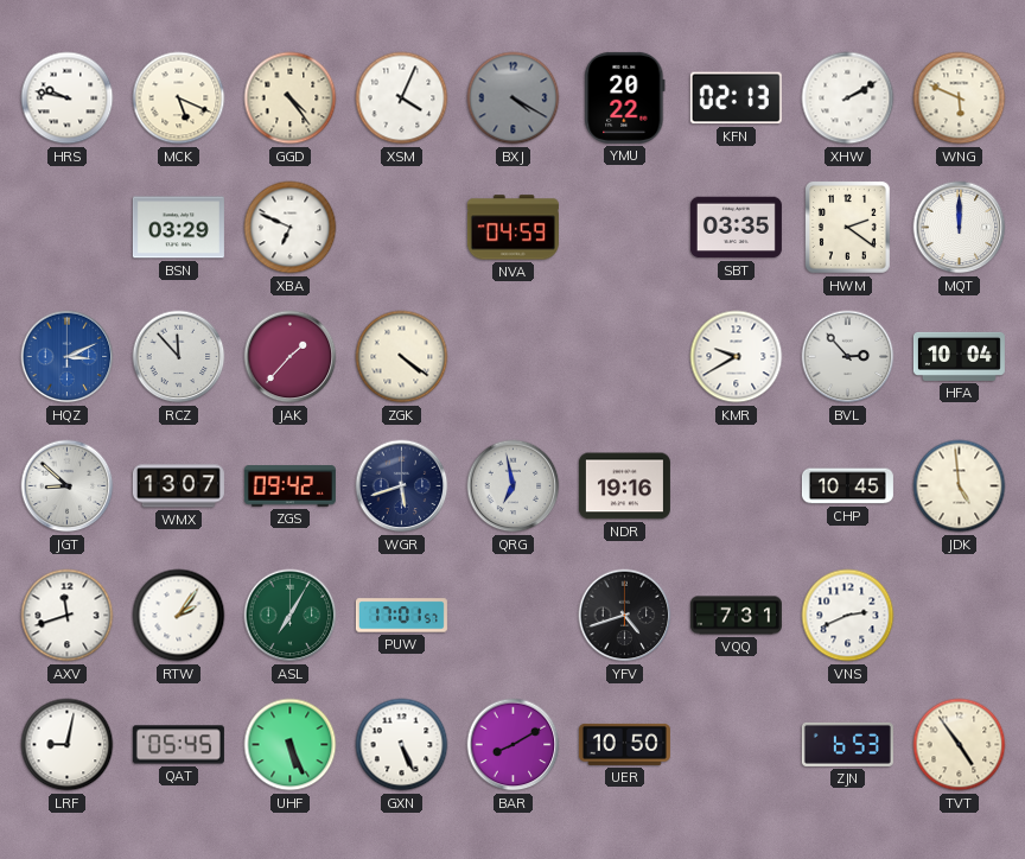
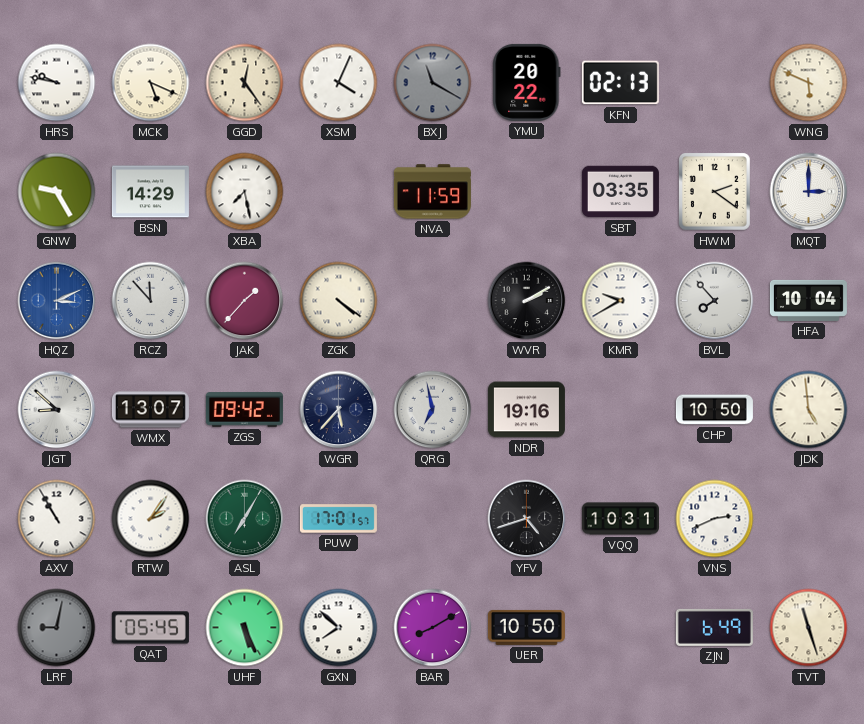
GGD: 4:24 -> 12:24 (245, 83)
BXJ: 4:20 -> 11:20 (433, 83)
XHW: 2:10 -> none (848, 98)
GNW: none -> 9:25 (57, 192)
BSN: 03:29 -> 14:29 (150, 192)
XBA: 6:49 -> 7:28 (245, 192)
NVA: 04:59 -> 11:59 (432, 192)
MQT: 12:00 -> 3:00 (809, 192)
WVR: none -> 2:10 (527, 301)
BVL: 2:53 -> 7:53 (715, 301)
WGR: 5:42 -> 5:37 (339, 410)
CHP: 10:45 -> 10:50 (714, 410)
AXV: 11:42 -> 10:55 (57, 519)
VQQ: 7:31 -> 10:31 (620, 519)
LRF dial: white -> grey (57, 628)
GXN: 5:26 -> 7:52 (339, 628)
ZJN: 6:53 -> 6:49 (714, 627)
TVT: 4:54 -> 11:27 (809, 628)
